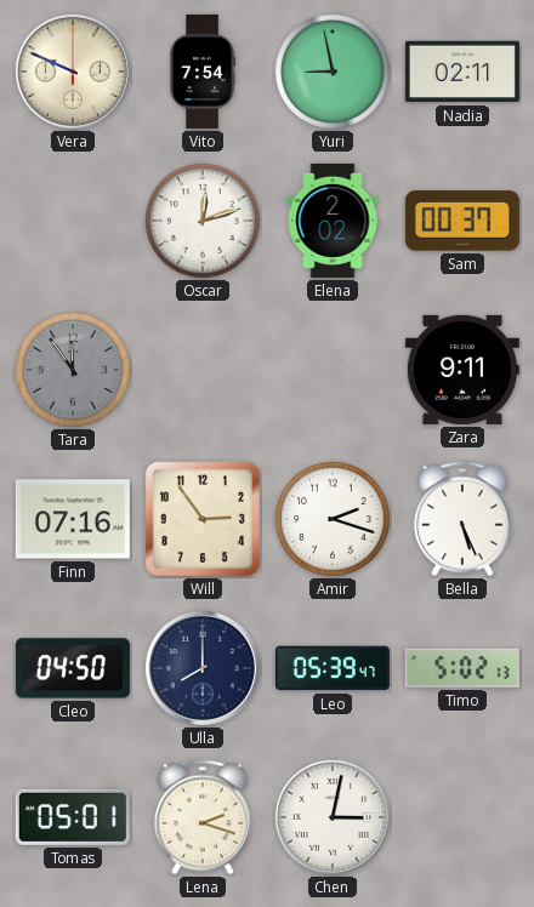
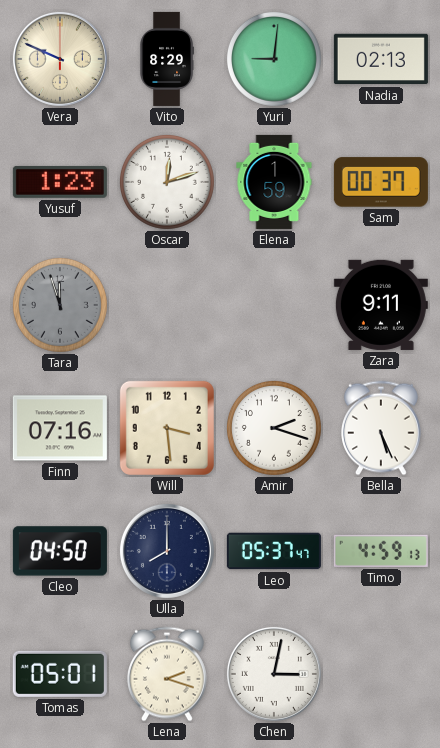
Vito: 7:54 -> 8:29 (167, 59)
Yuri: 8:58 -> 9:01 (274, 59)
Nadia: 02:11 -> 02:13 (381, 59)
Yusuf: none -> 1:23 (60, 182)
Elena: 2:02 -> 1:59 (274, 182)
Tara: 11:54 -> 11:57 (60, 305)
Will: 2:54 -> 3:29 (167, 428)
Leo: 05:39 -> 05:37 (274, 551)
Timo: 5:02 -> 4:59 (381, 551)
